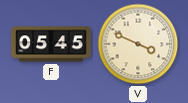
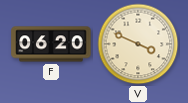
F: 05:45 -> 06:20 (51, 44)
